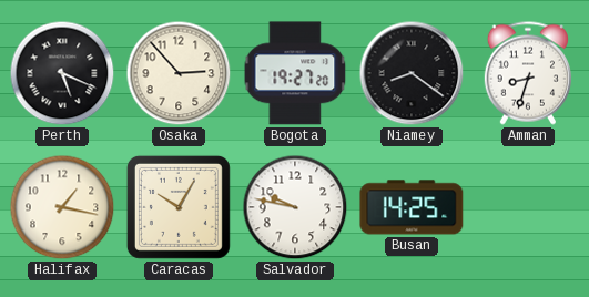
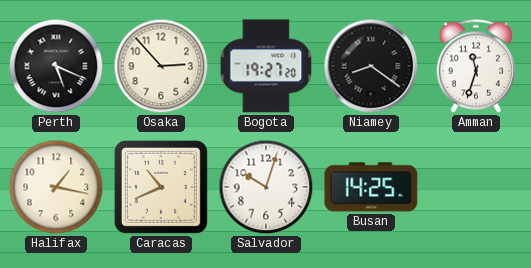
Amman: 8:33 -> 11:33 (476, 66)
Caracas: 10:05 -> 10:41 (161, 187)
Salvador: 9:47 -> 10:03 (266, 187)
